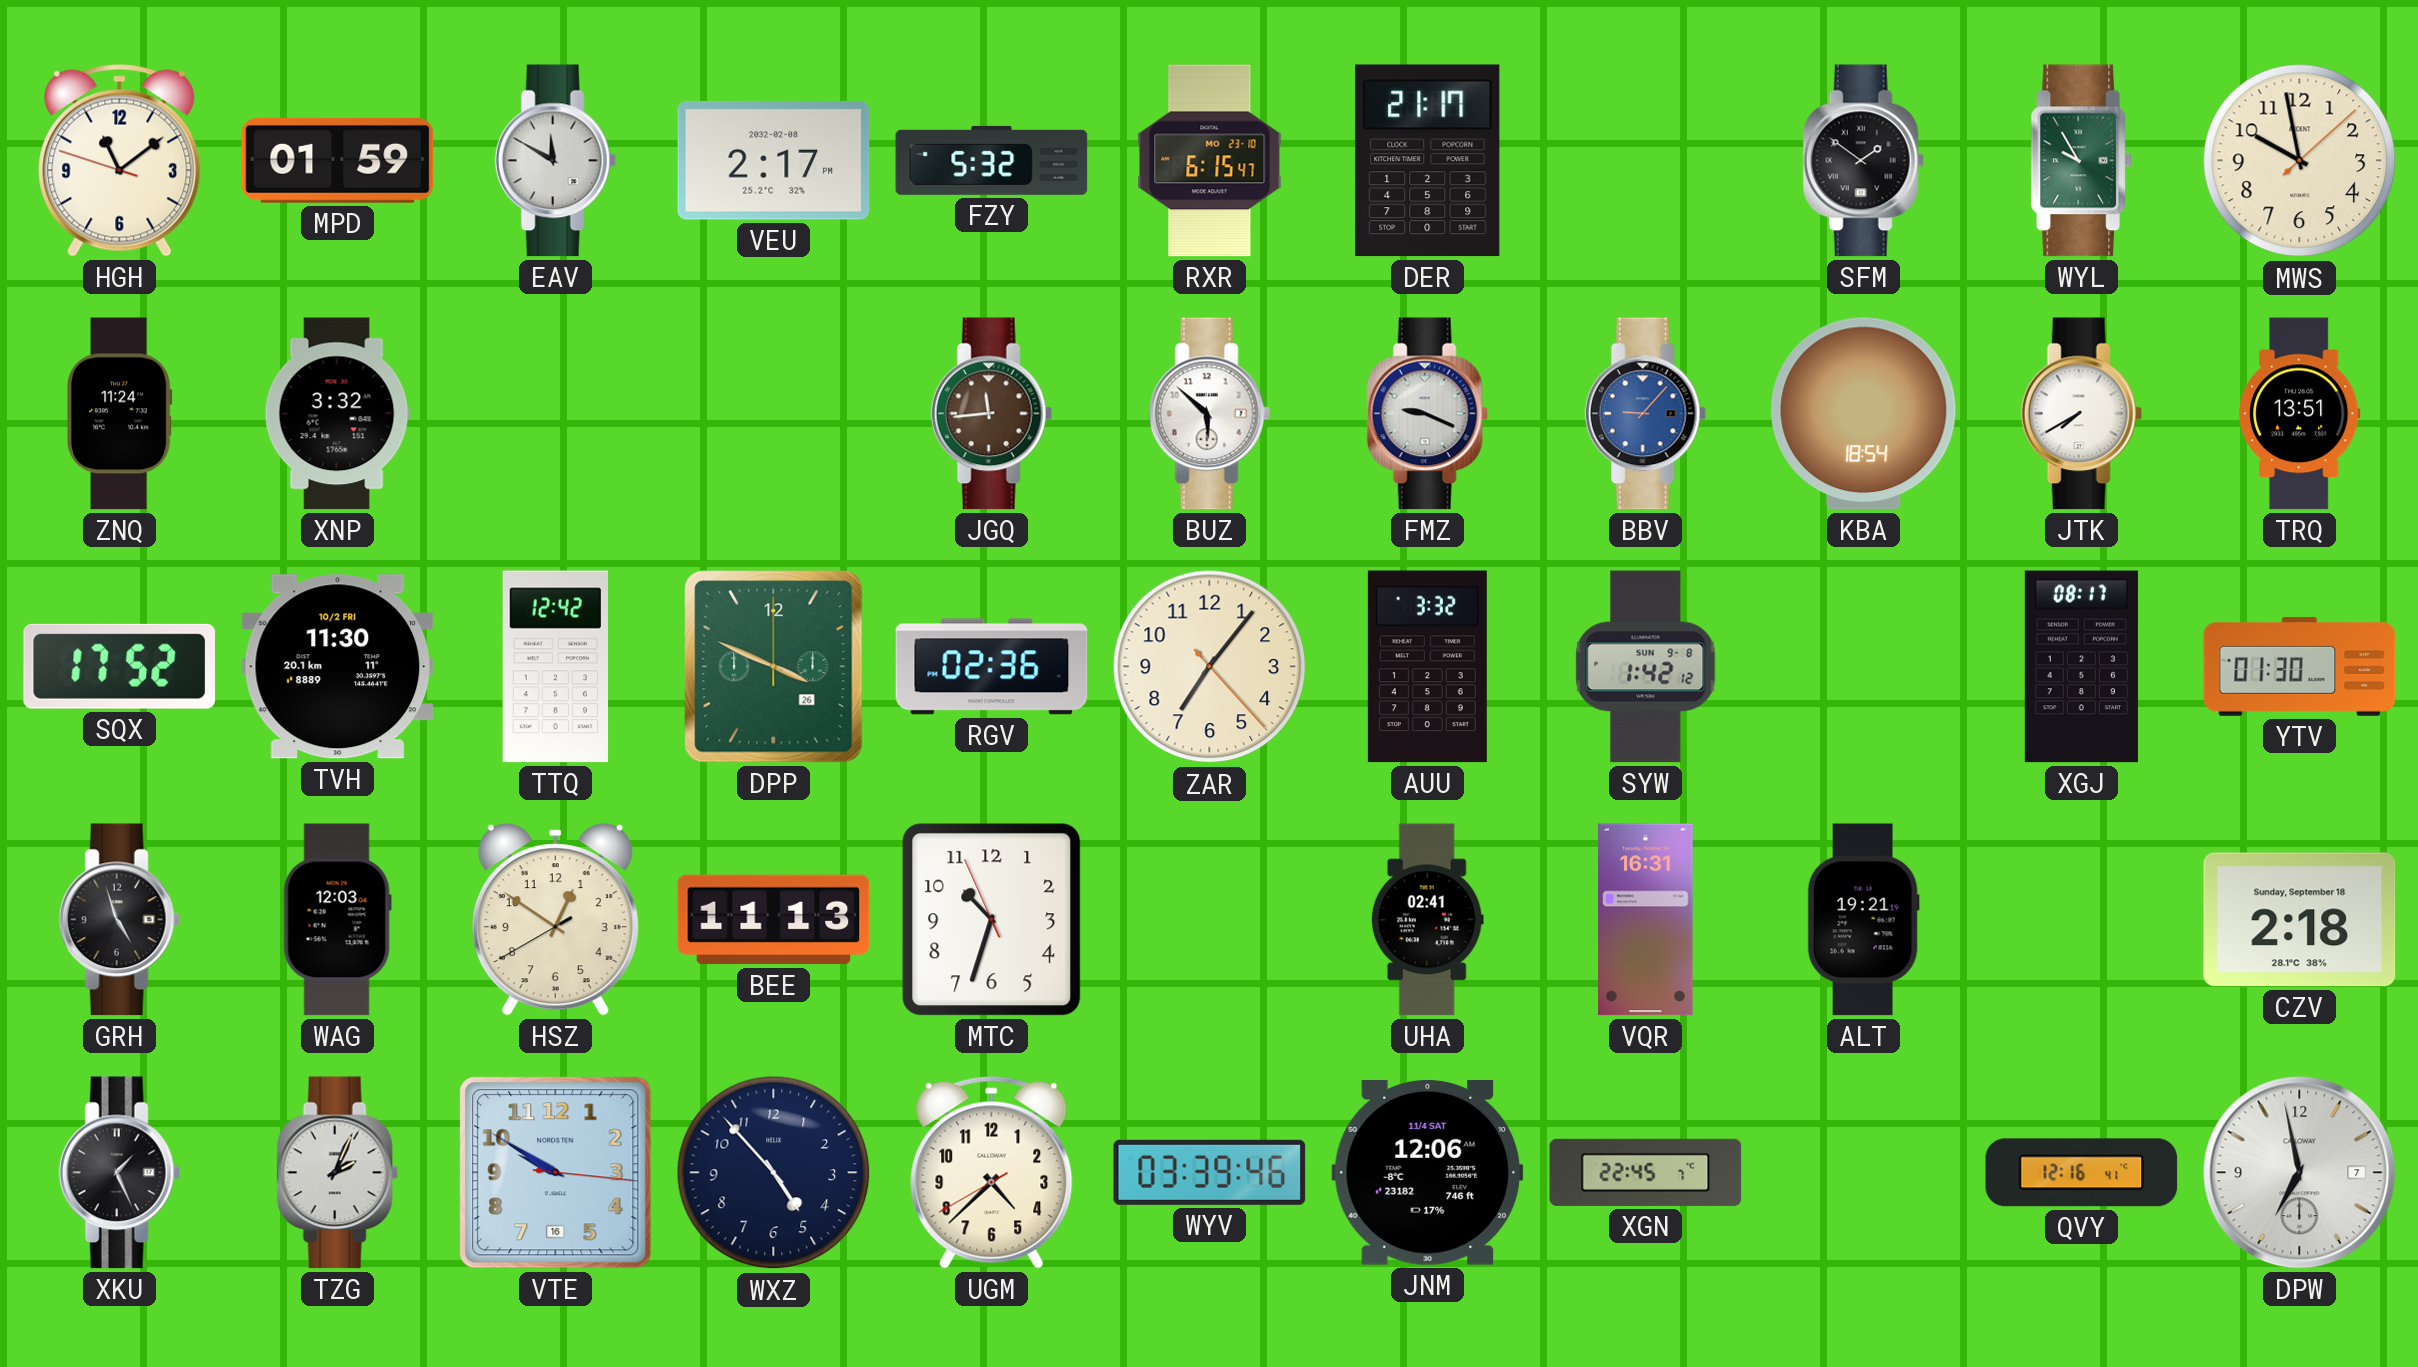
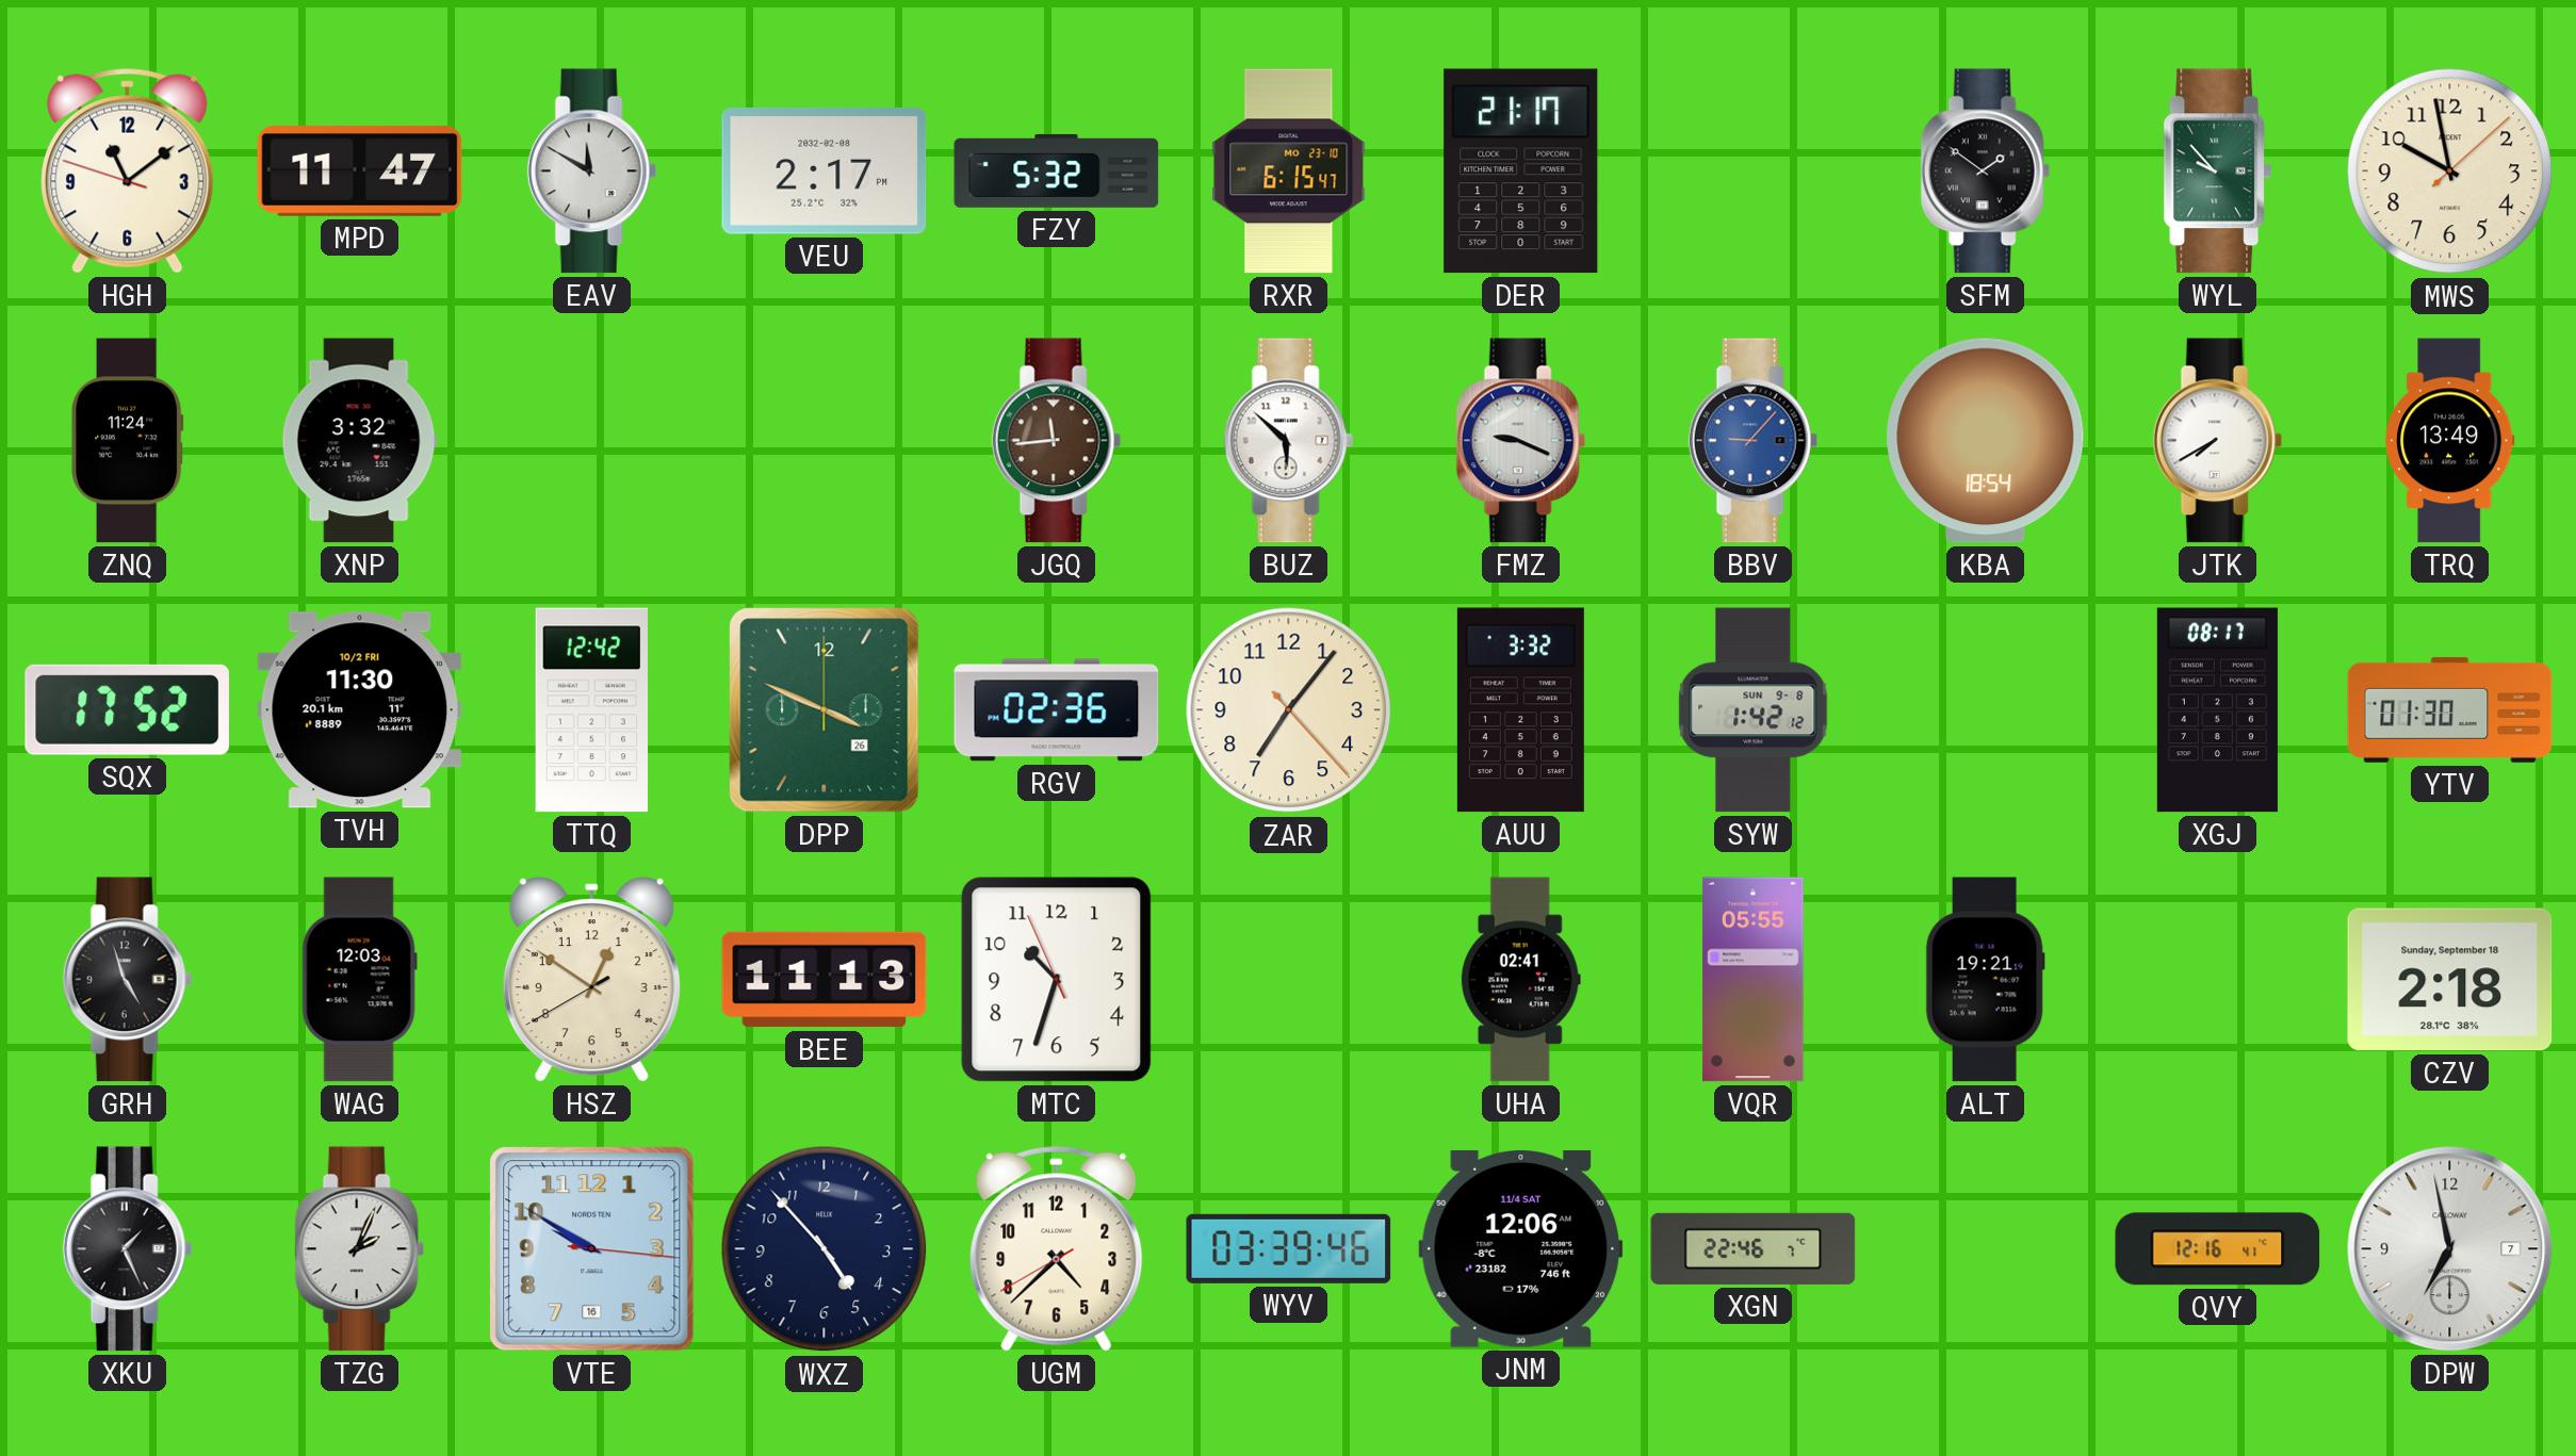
MPD: 01:59 -> 11:47 (360, 170)
WYL: 9:55 -> 9:53 (2218, 171)
TRQ: 13:51 -> 13:49 (2450, 441)
VQR: 16:31 -> 05:55 (1754, 980)
XGN: 22:45 -> 22:46 (1754, 1248)
